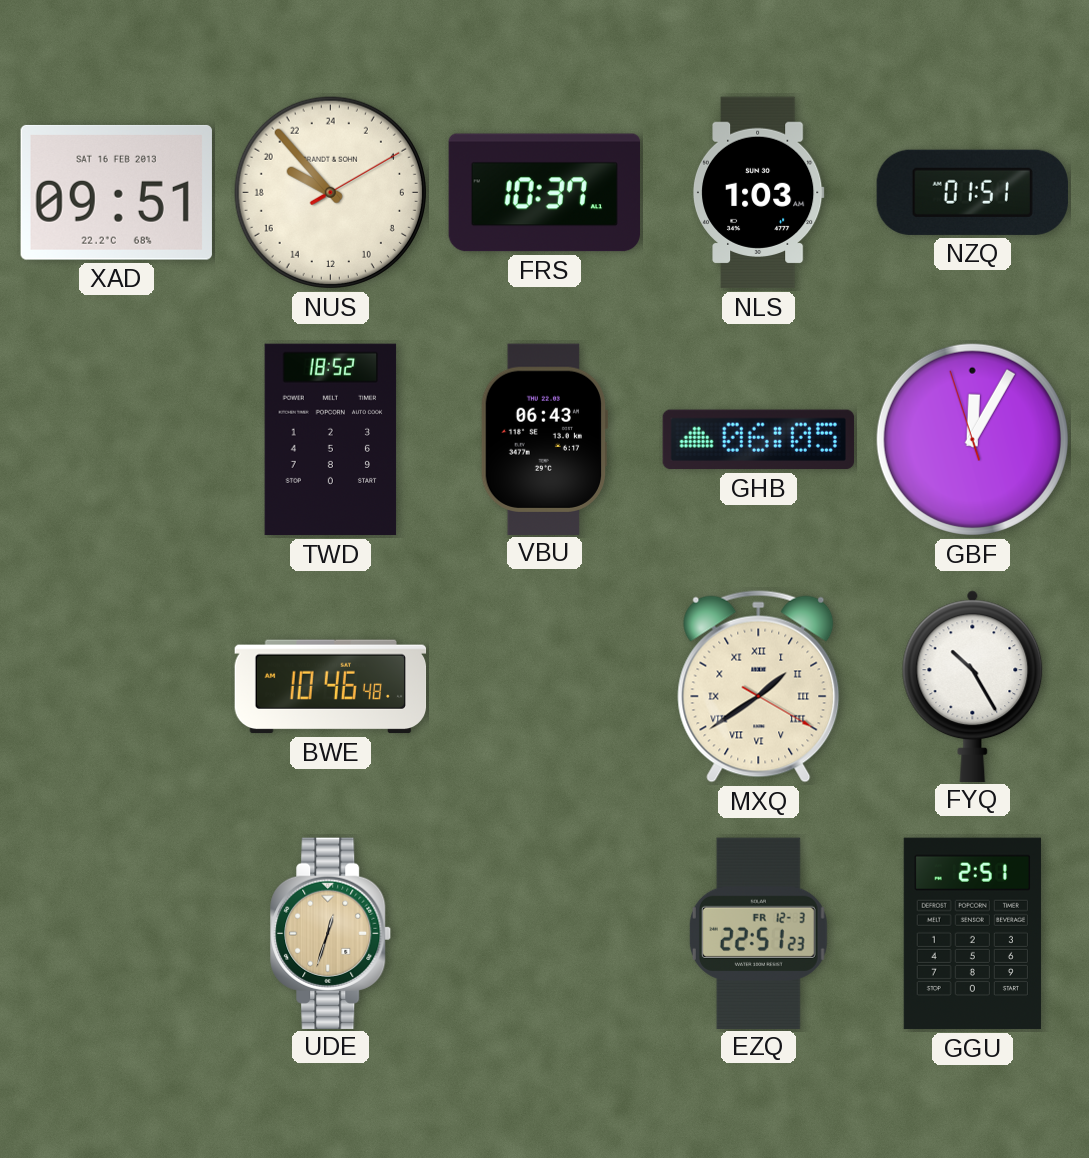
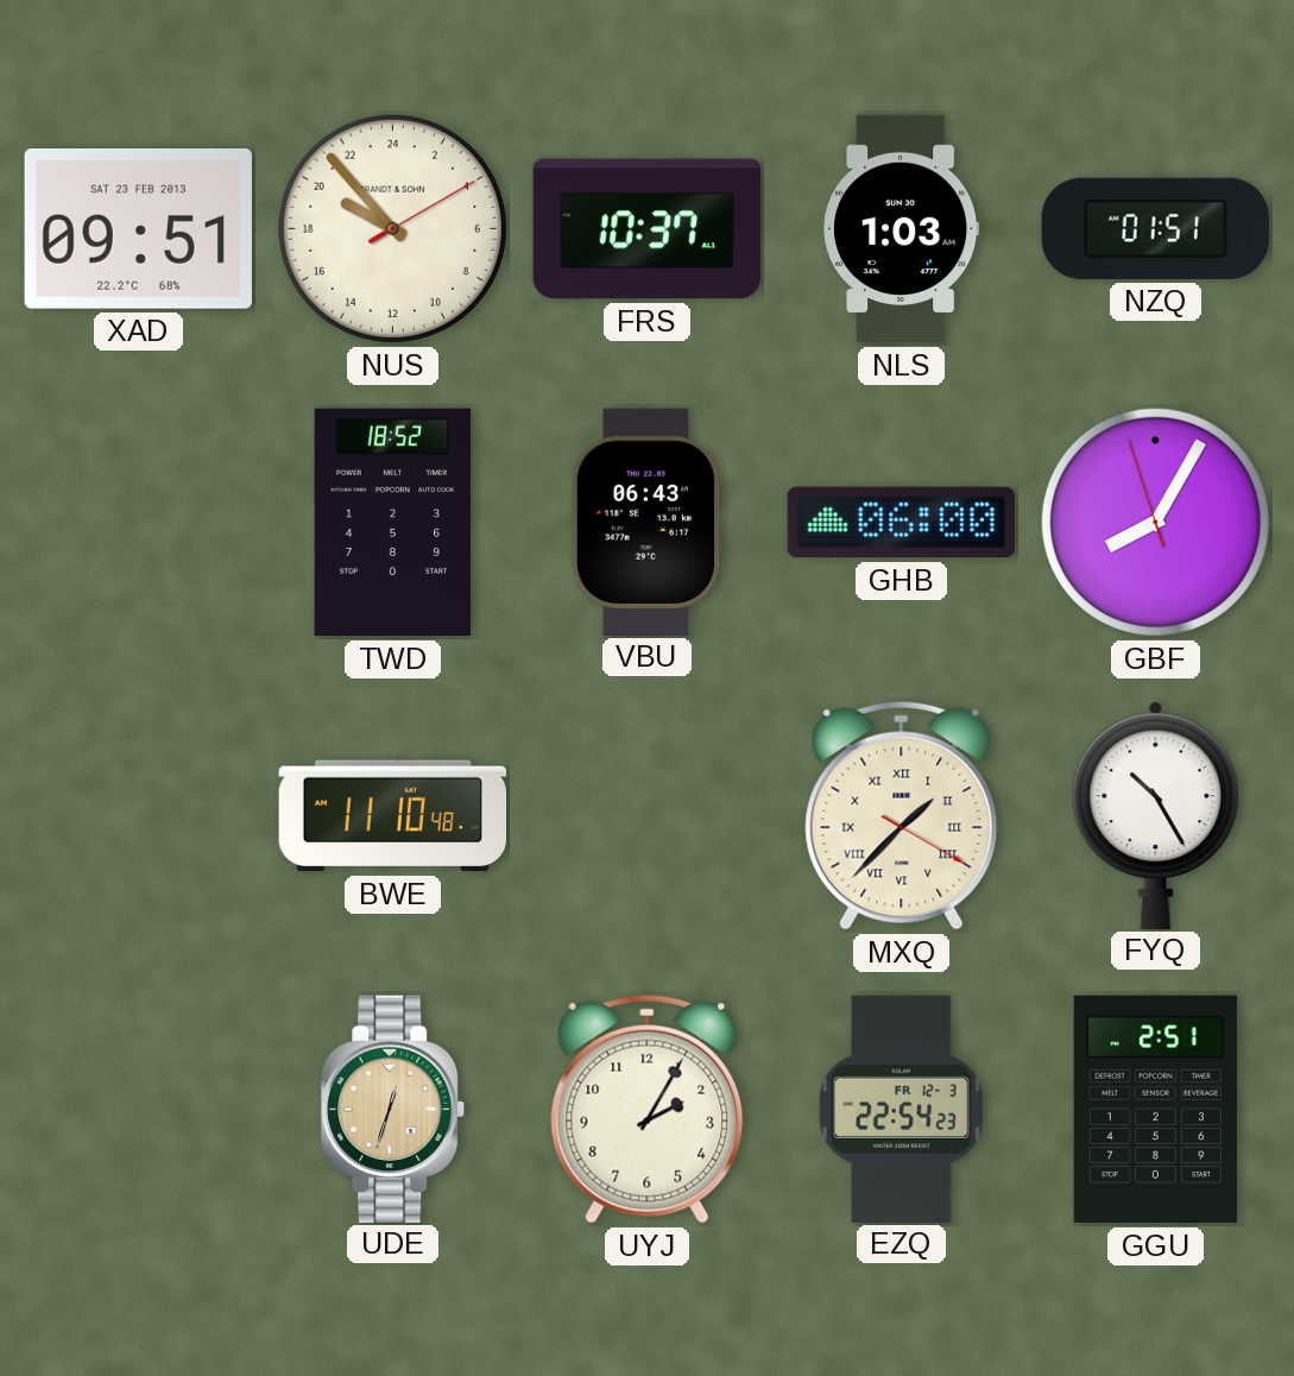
XAD date: SAT 16 FEB 2013 -> SAT 23 FEB 2013 (138, 228)
GHB: 06:05 -> 06:00 (901, 523)
GBF: 12:04 -> 8:04 (1155, 522)
BWE: 10:46 -> 11:10 (393, 816)
MXQ: 1:39 -> 1:37 (902, 815)
UYJ: none -> 2:05 (648, 1109)
EZQ: 22:51 -> 22:54 (901, 1109)
